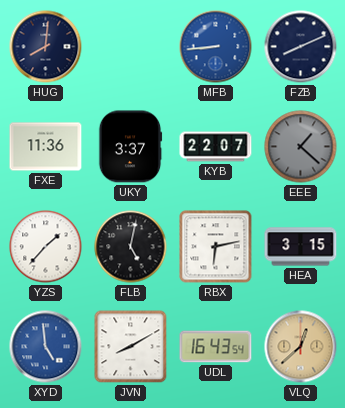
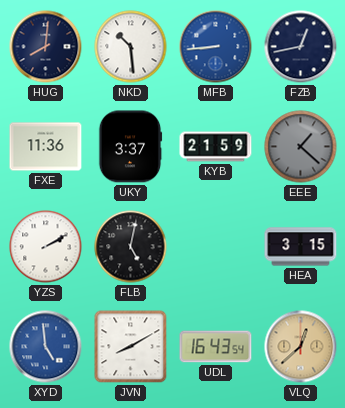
NKD: none -> 10:29 (131, 47)
FZB: 8:11 -> 12:43 (301, 47)
KYB: 22:07 -> 21:59 (216, 147)
YZS: 1:37 -> 2:10 (46, 247)
RBX: 6:13 -> none (216, 247)
